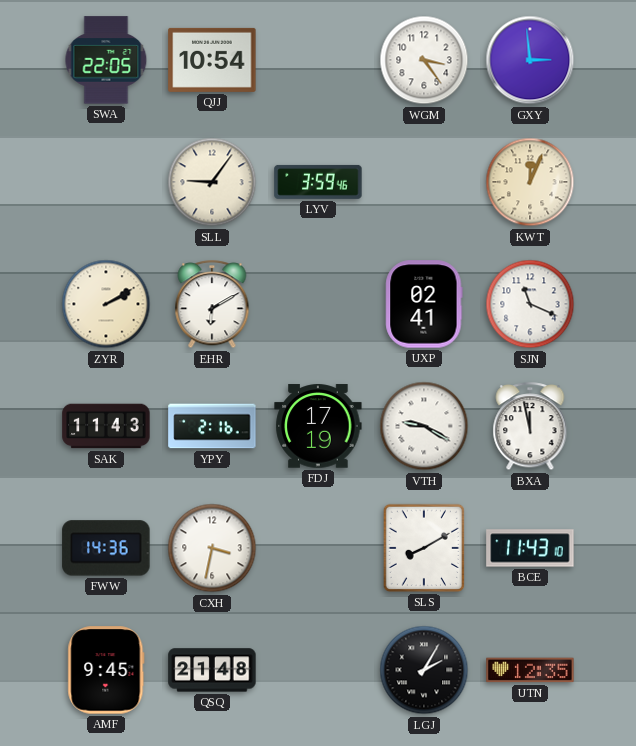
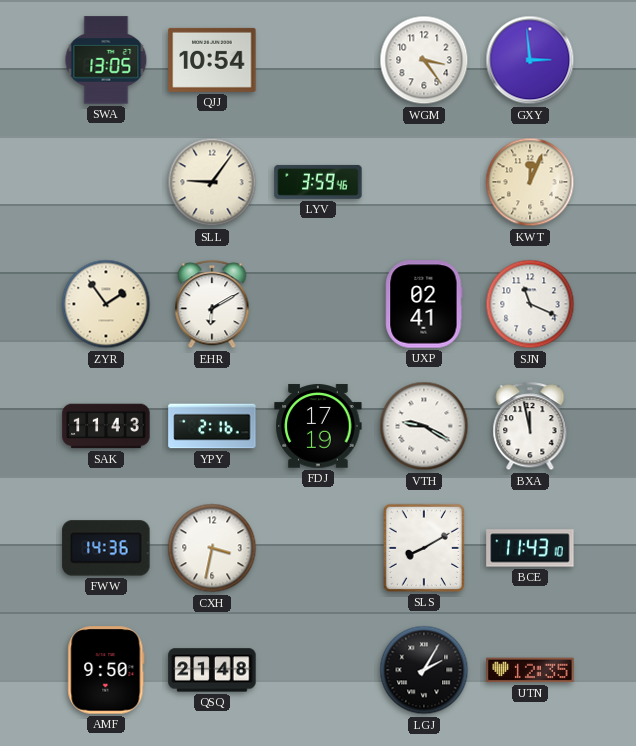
SWA: 22:05 -> 13:05 (106, 60)
ZYR: 2:10 -> 1:54 (106, 304)
AMF: 9:45 -> 9:50 (106, 670)
